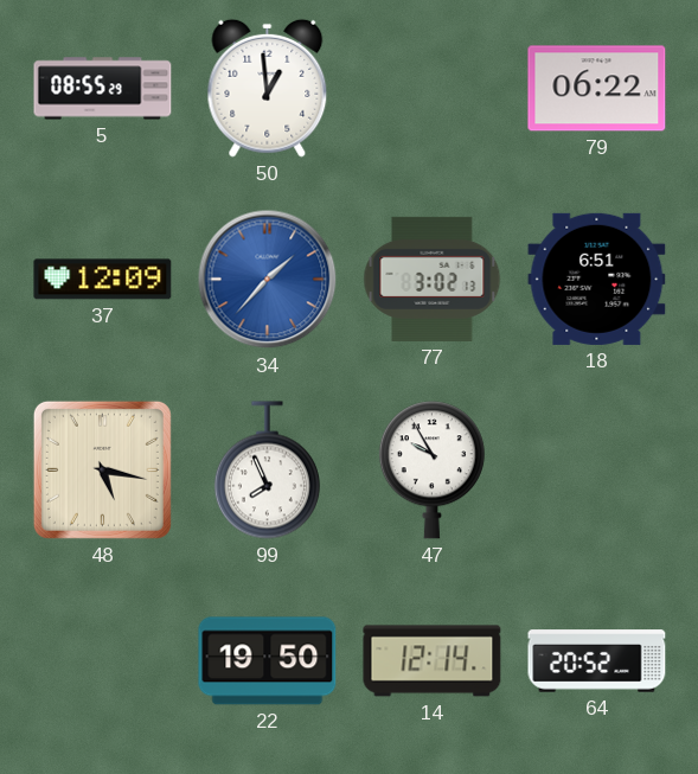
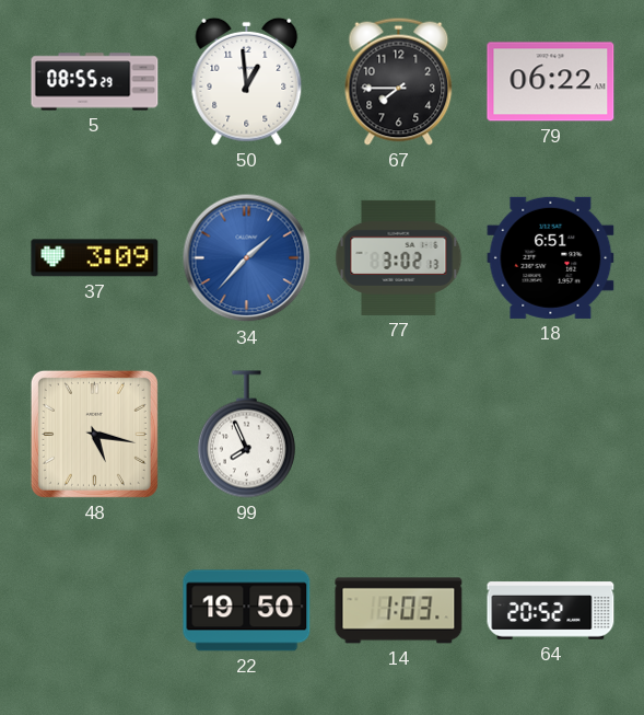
67: none -> 7:45 (399, 81)
37: 12:09 -> 3:09 (95, 258)
47: 9:55 -> none (431, 471)
14: 12:14 -> 1:03 (399, 611)
